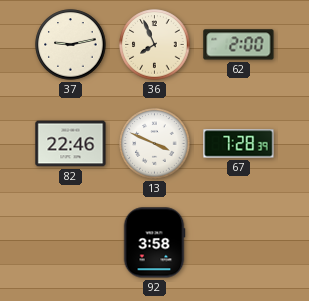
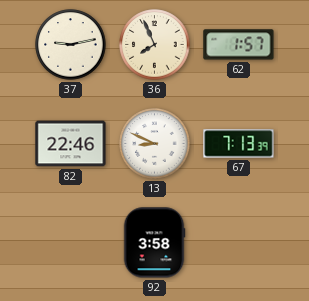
62: 2:00 -> 1:57 (239, 45)
13: 3:49 -> 8:49 (155, 144)
67: 7:28 -> 7:13 (239, 144)
